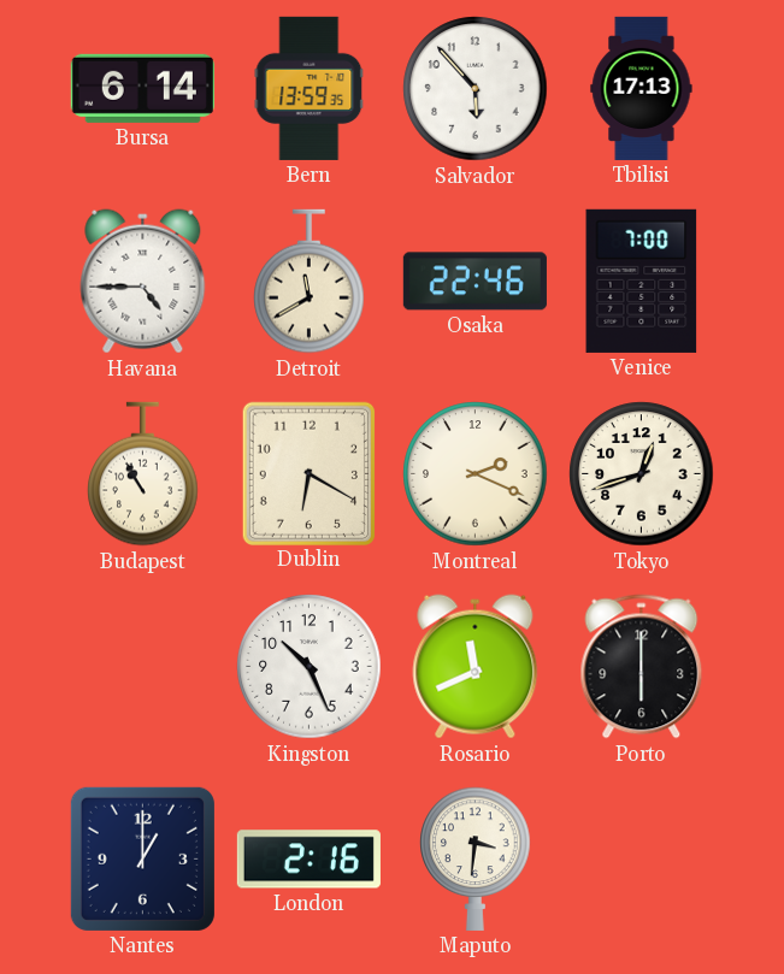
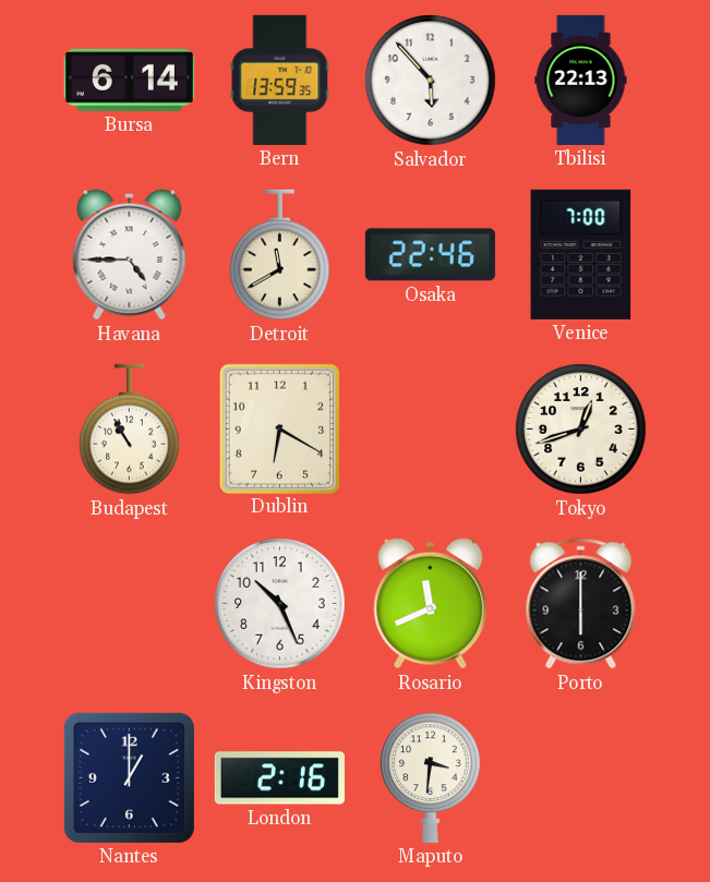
Tbilisi: 17:13 -> 22:13 (581, 80)
Montreal: 2:19 -> none (476, 474)
